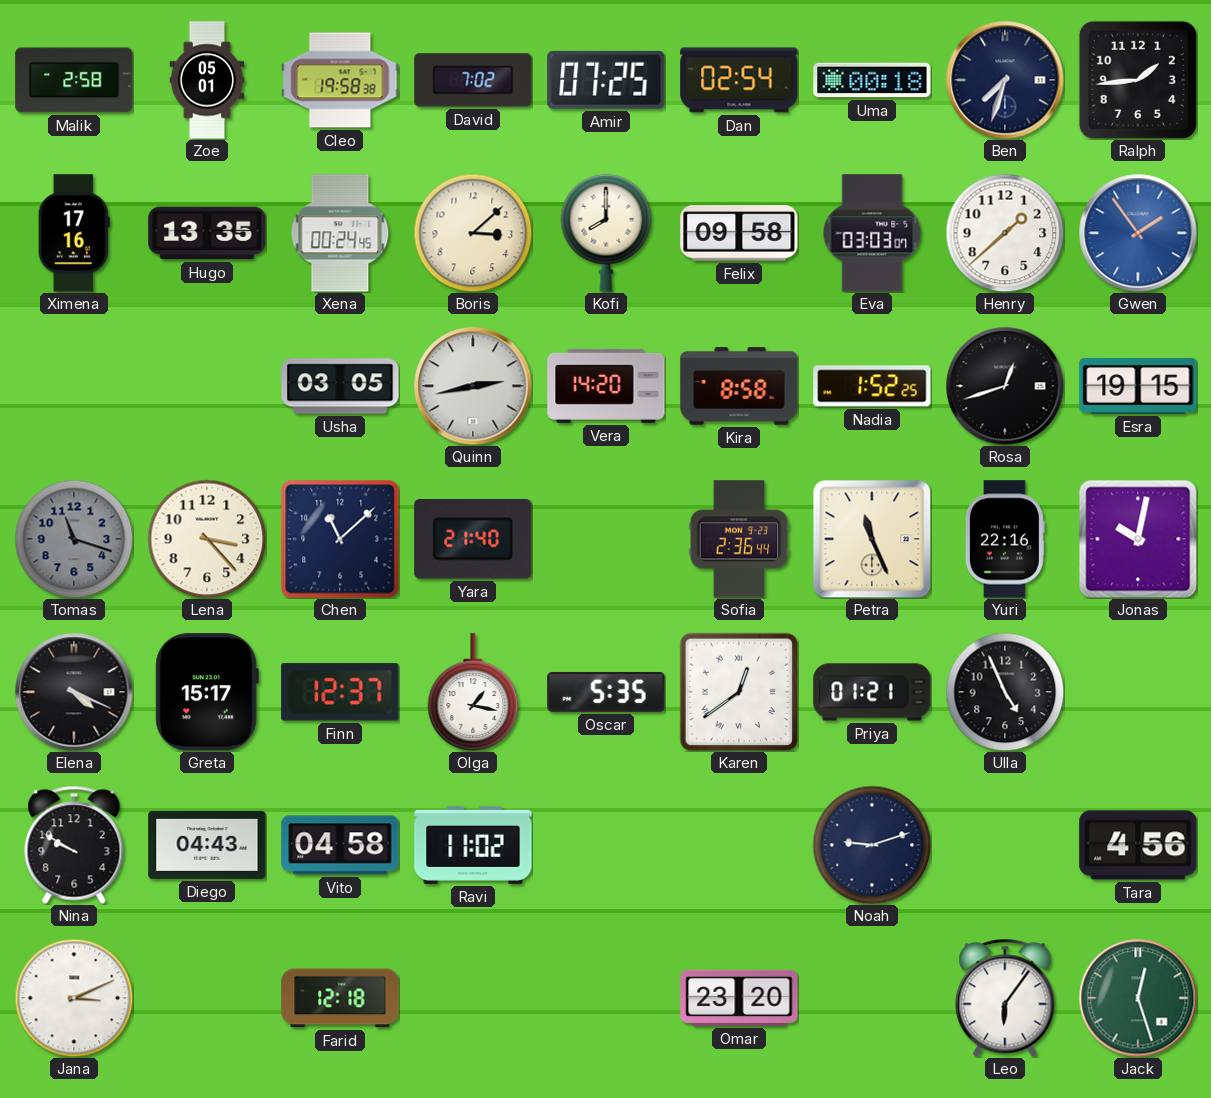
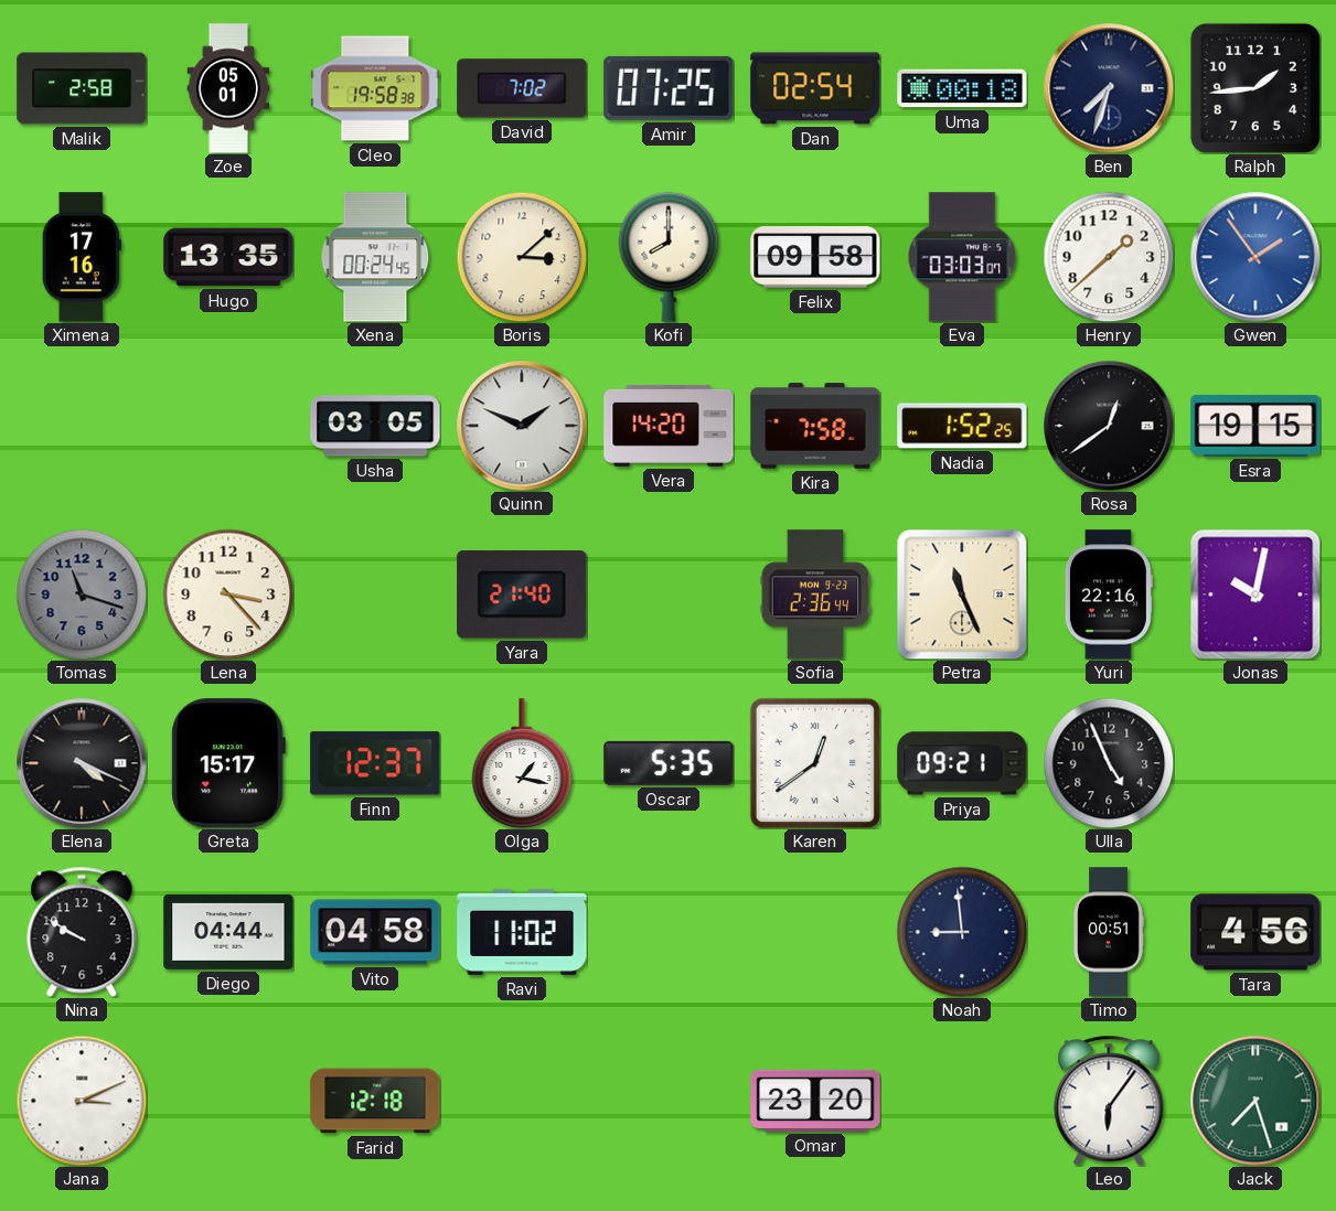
Quinn: 2:43 -> 1:49 (522, 426)
Kira: 8:58 -> 7:58 (815, 426)
Rosa: 12:42 -> 12:39 (1109, 426)
Chen: 11:08 -> none (340, 539)
Priya: 01:21 -> 09:21 (962, 763)
Diego: 04:43 -> 04:44 (228, 932)
Noah: 9:12 -> 8:59 (962, 932)
Timo: none -> 00:51 (1109, 932)
Jack: 12:27 -> 7:27 (1255, 1101)
